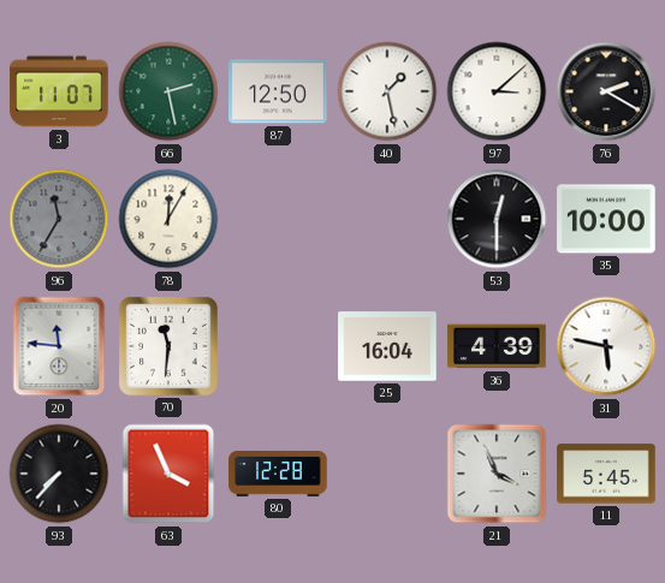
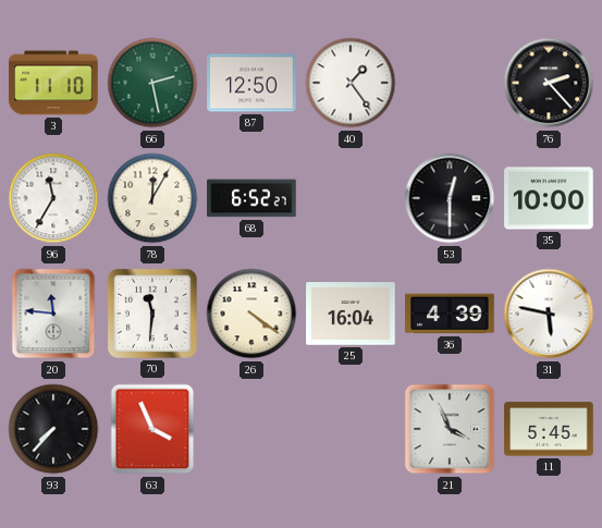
3: 11:07 -> 11:10 (53, 83)
40: 1:28 -> 1:24 (351, 83)
97: 3:08 -> none (497, 91)
76: 2:20 -> 2:23 (549, 83)
96 dial: grey -> white (53, 198)
68: none -> 6:52 (251, 198)
26: none -> 4:21 (251, 314)
80: 12:28 -> none (278, 475)
